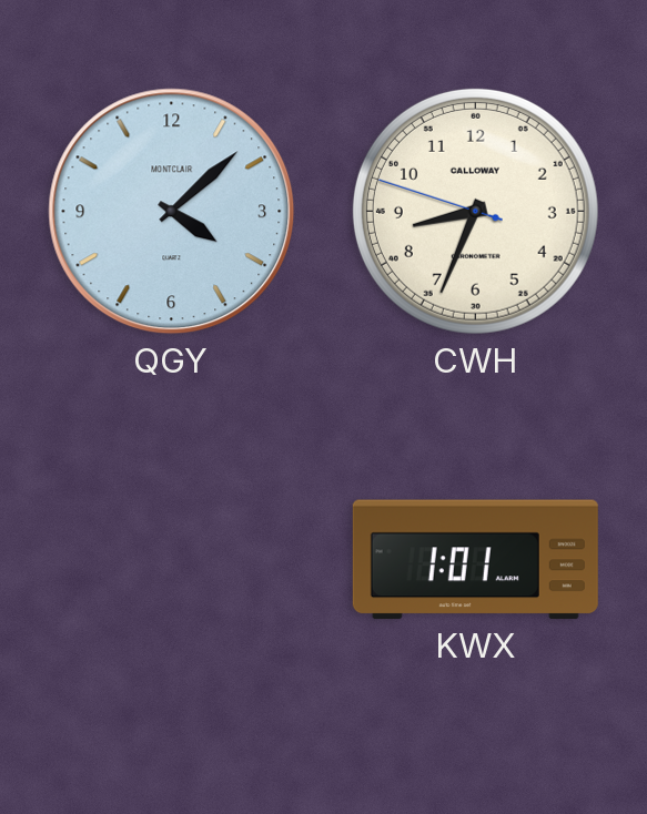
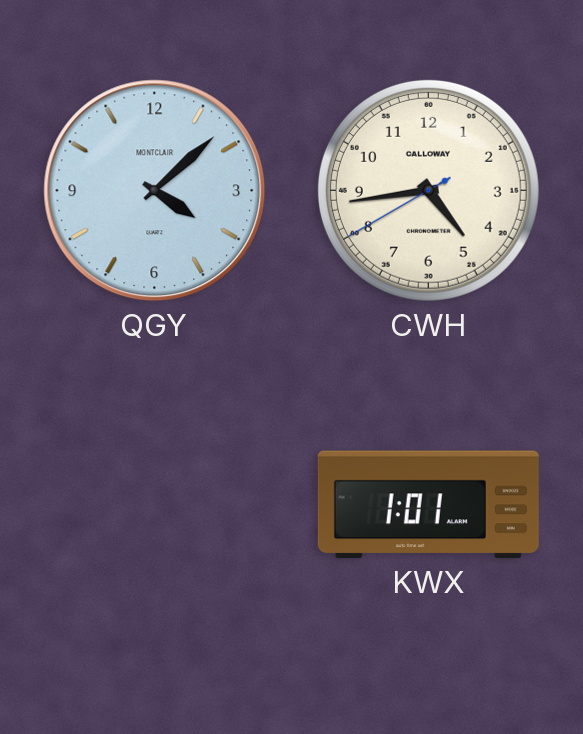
CWH: 8:33 -> 4:43 (428, 190)
